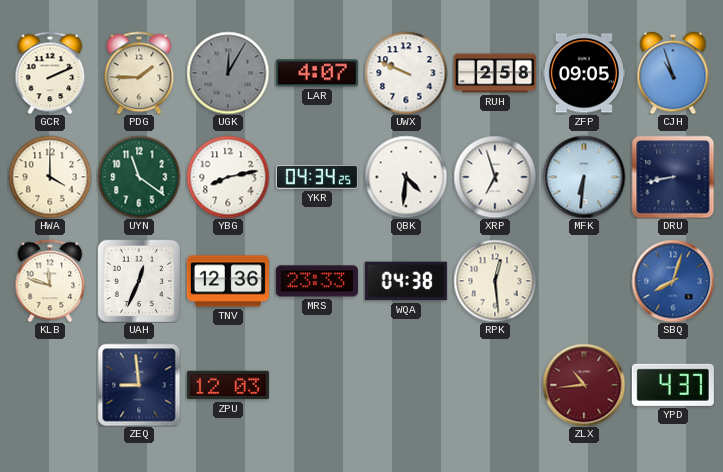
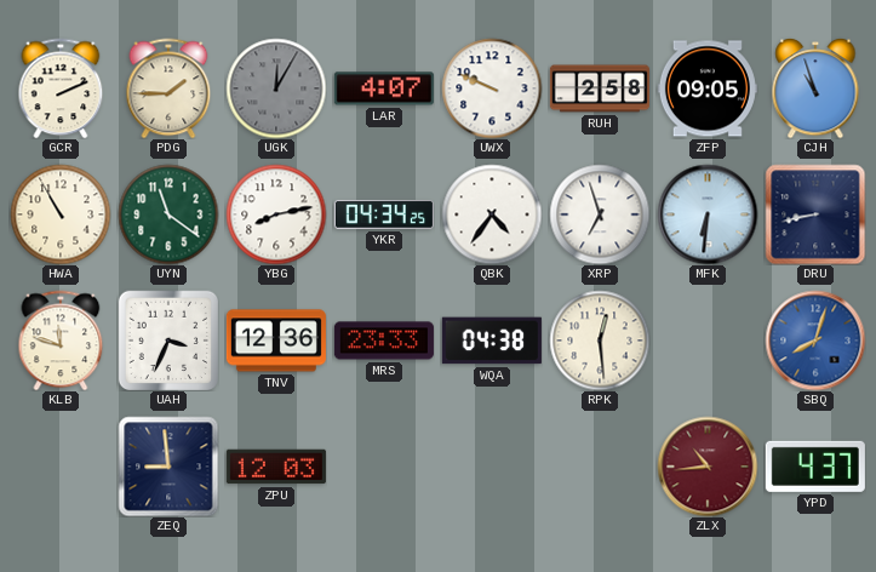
HWA: 4:00 -> 10:55 (61, 215)
QBK: 4:31 -> 4:36 (492, 215)
UAH: 12:34 -> 3:34 (167, 339)
